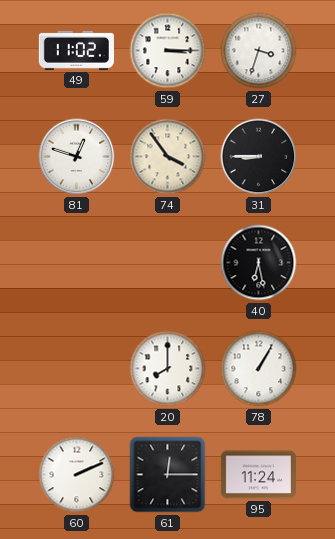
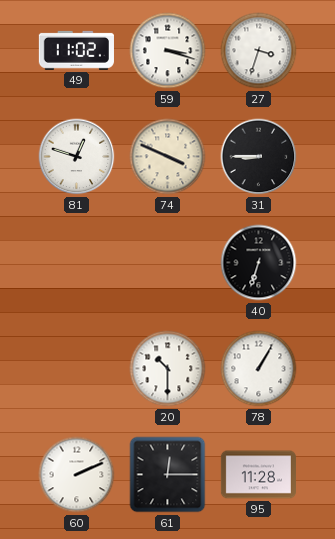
59: 3:15 -> 3:18 (168, 51)
74: 3:54 -> 3:49 (168, 157)
40: 6:28 -> 6:33 (259, 263)
20: 8:00 -> 10:30 (168, 369)
95: 11:24 -> 11:28 (258, 475)
